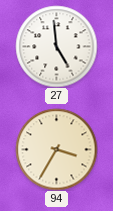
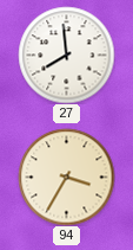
27: 4:59 -> 7:59 (66, 55)
